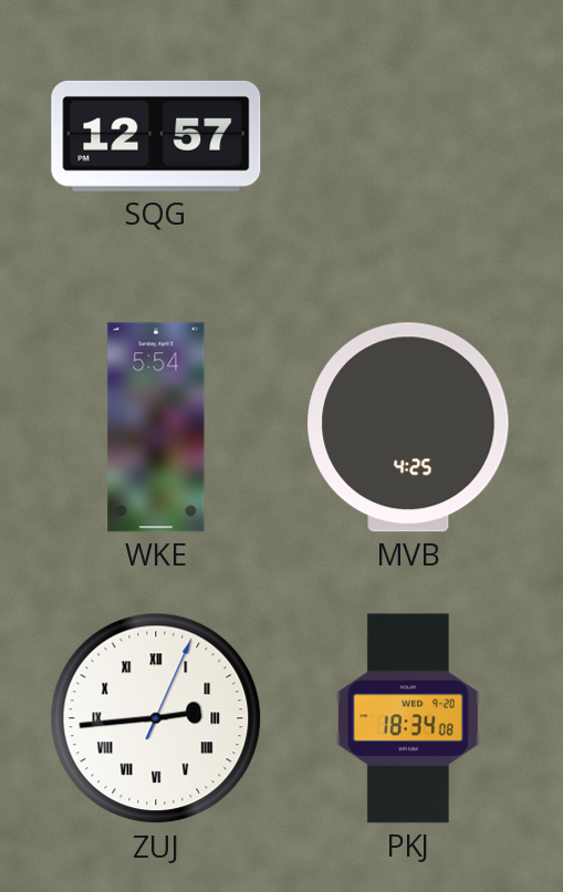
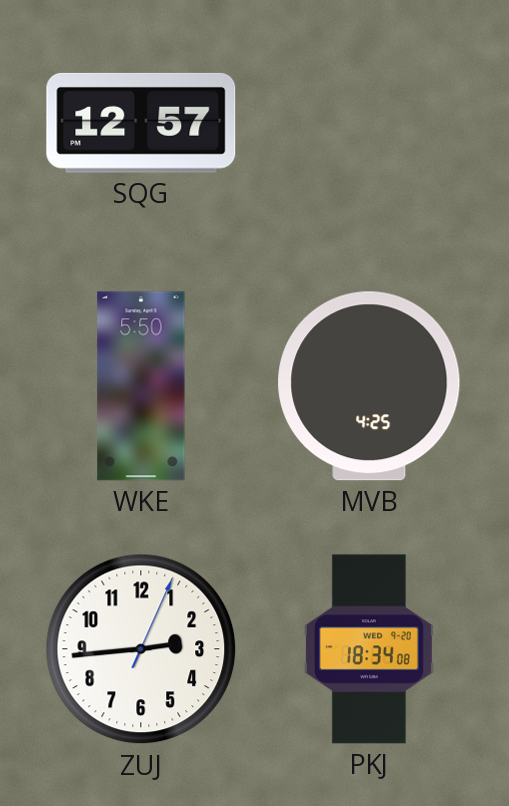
WKE: 5:54 -> 5:50 (141, 386)
ZUJ numerals: Roman -> Arabic (141, 649)
